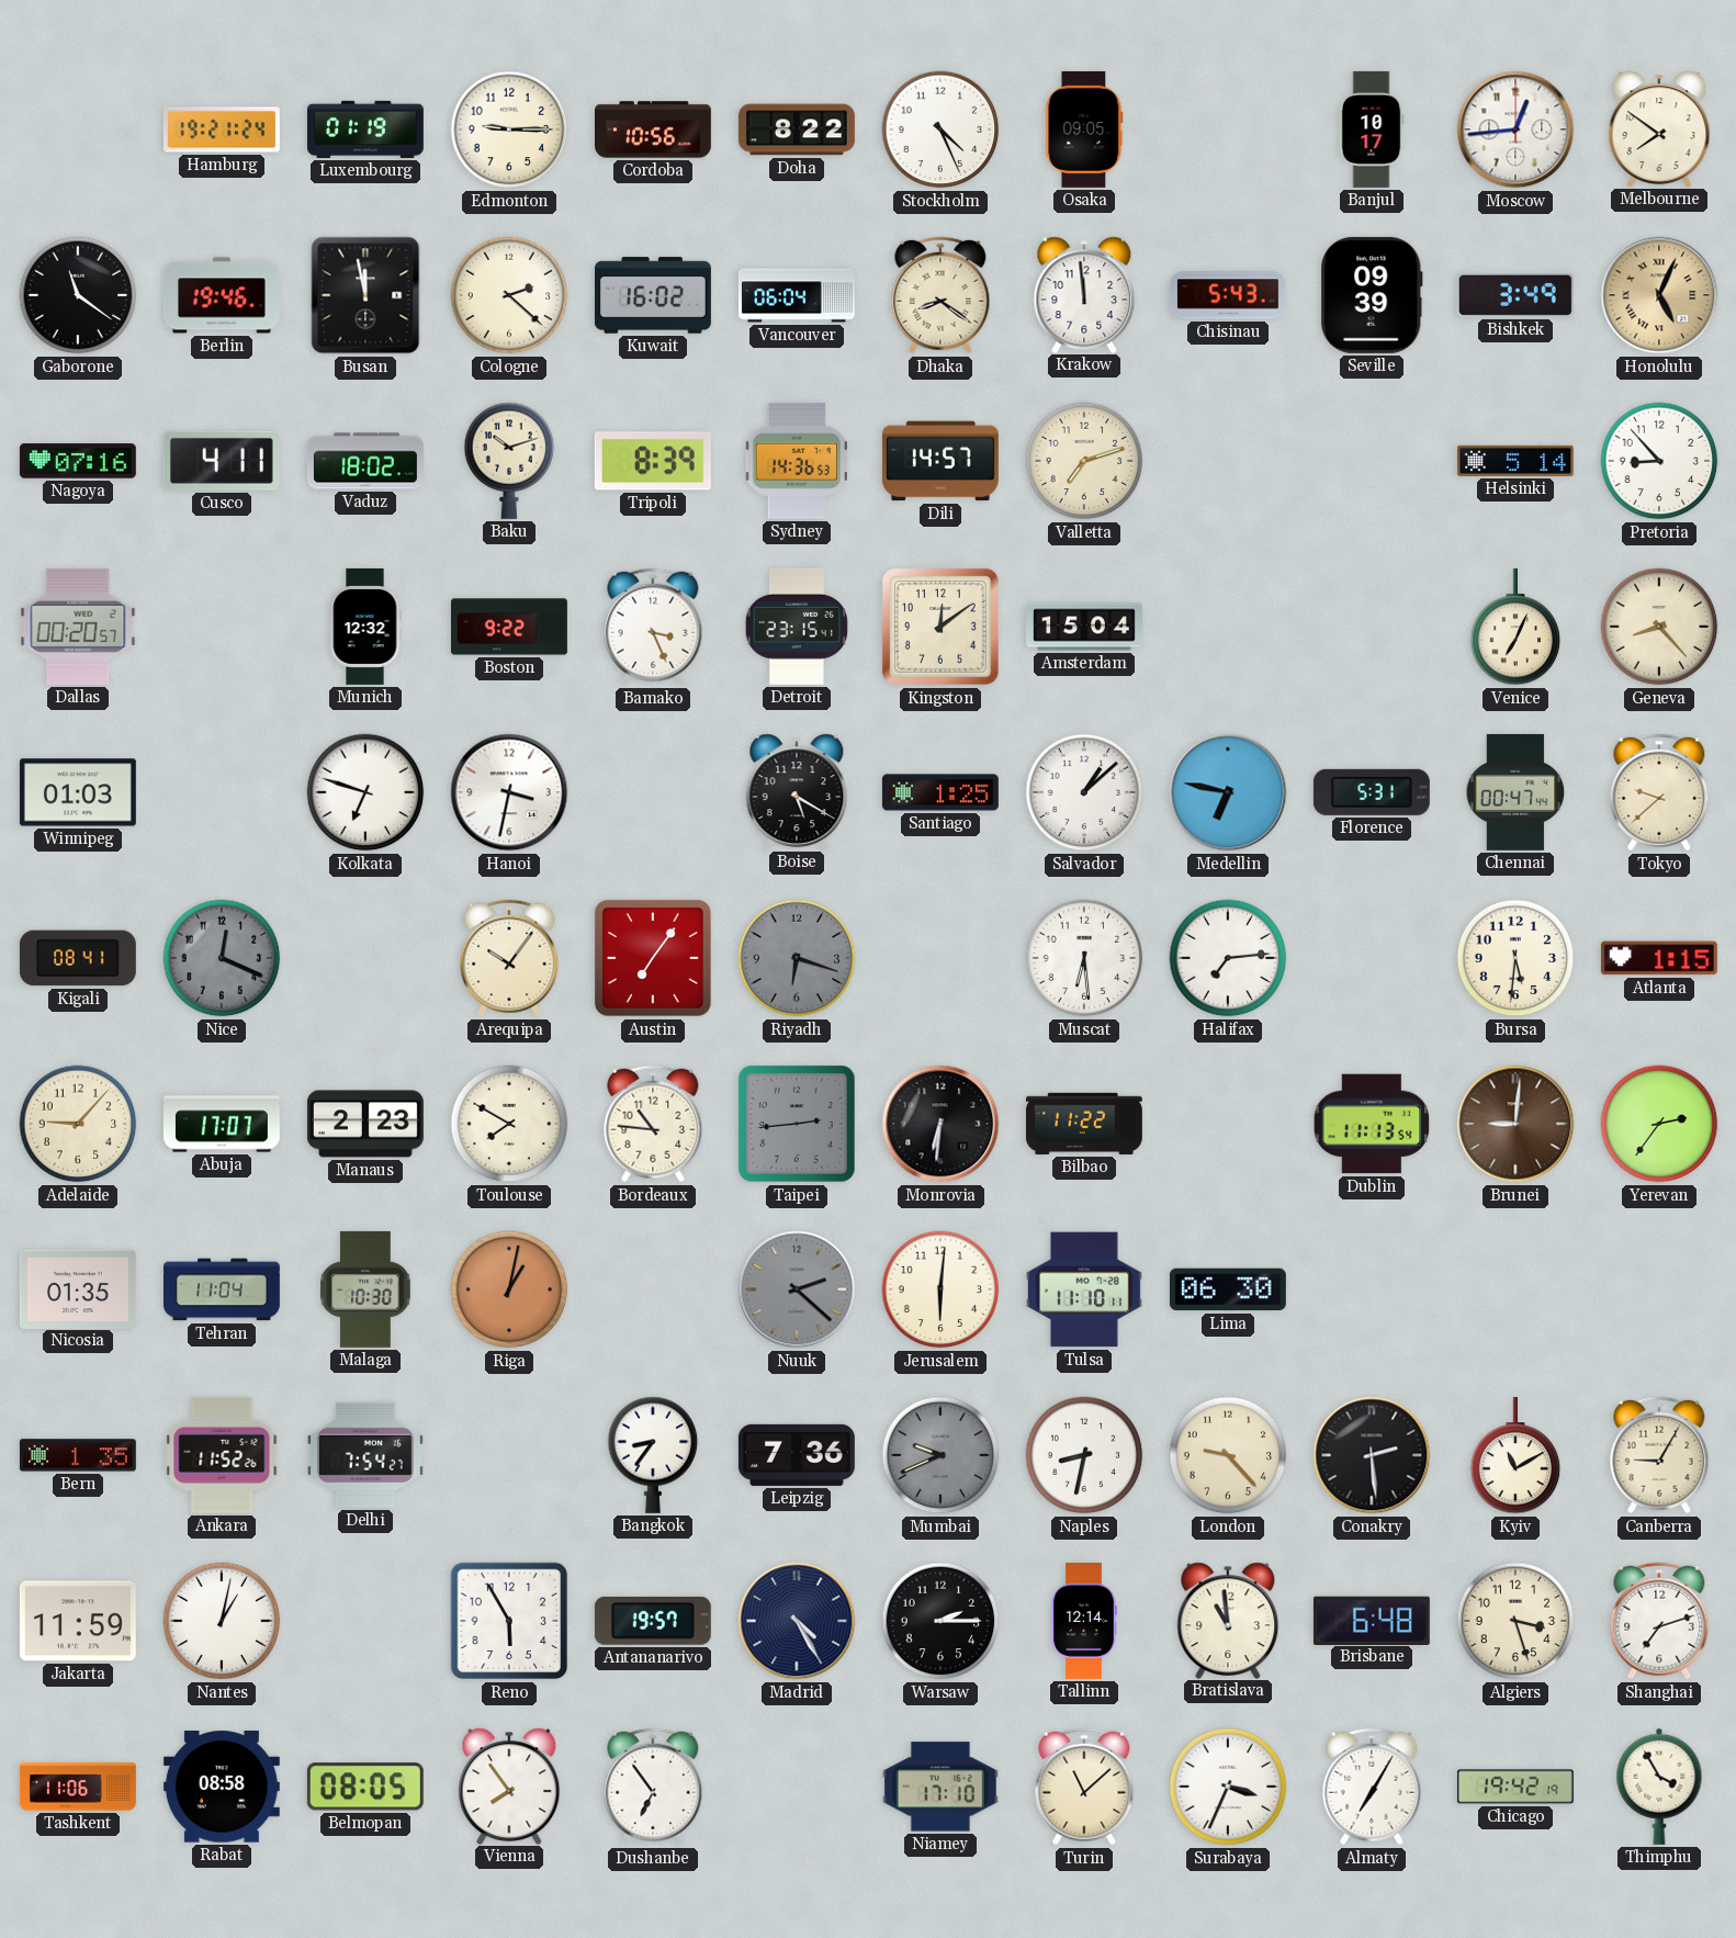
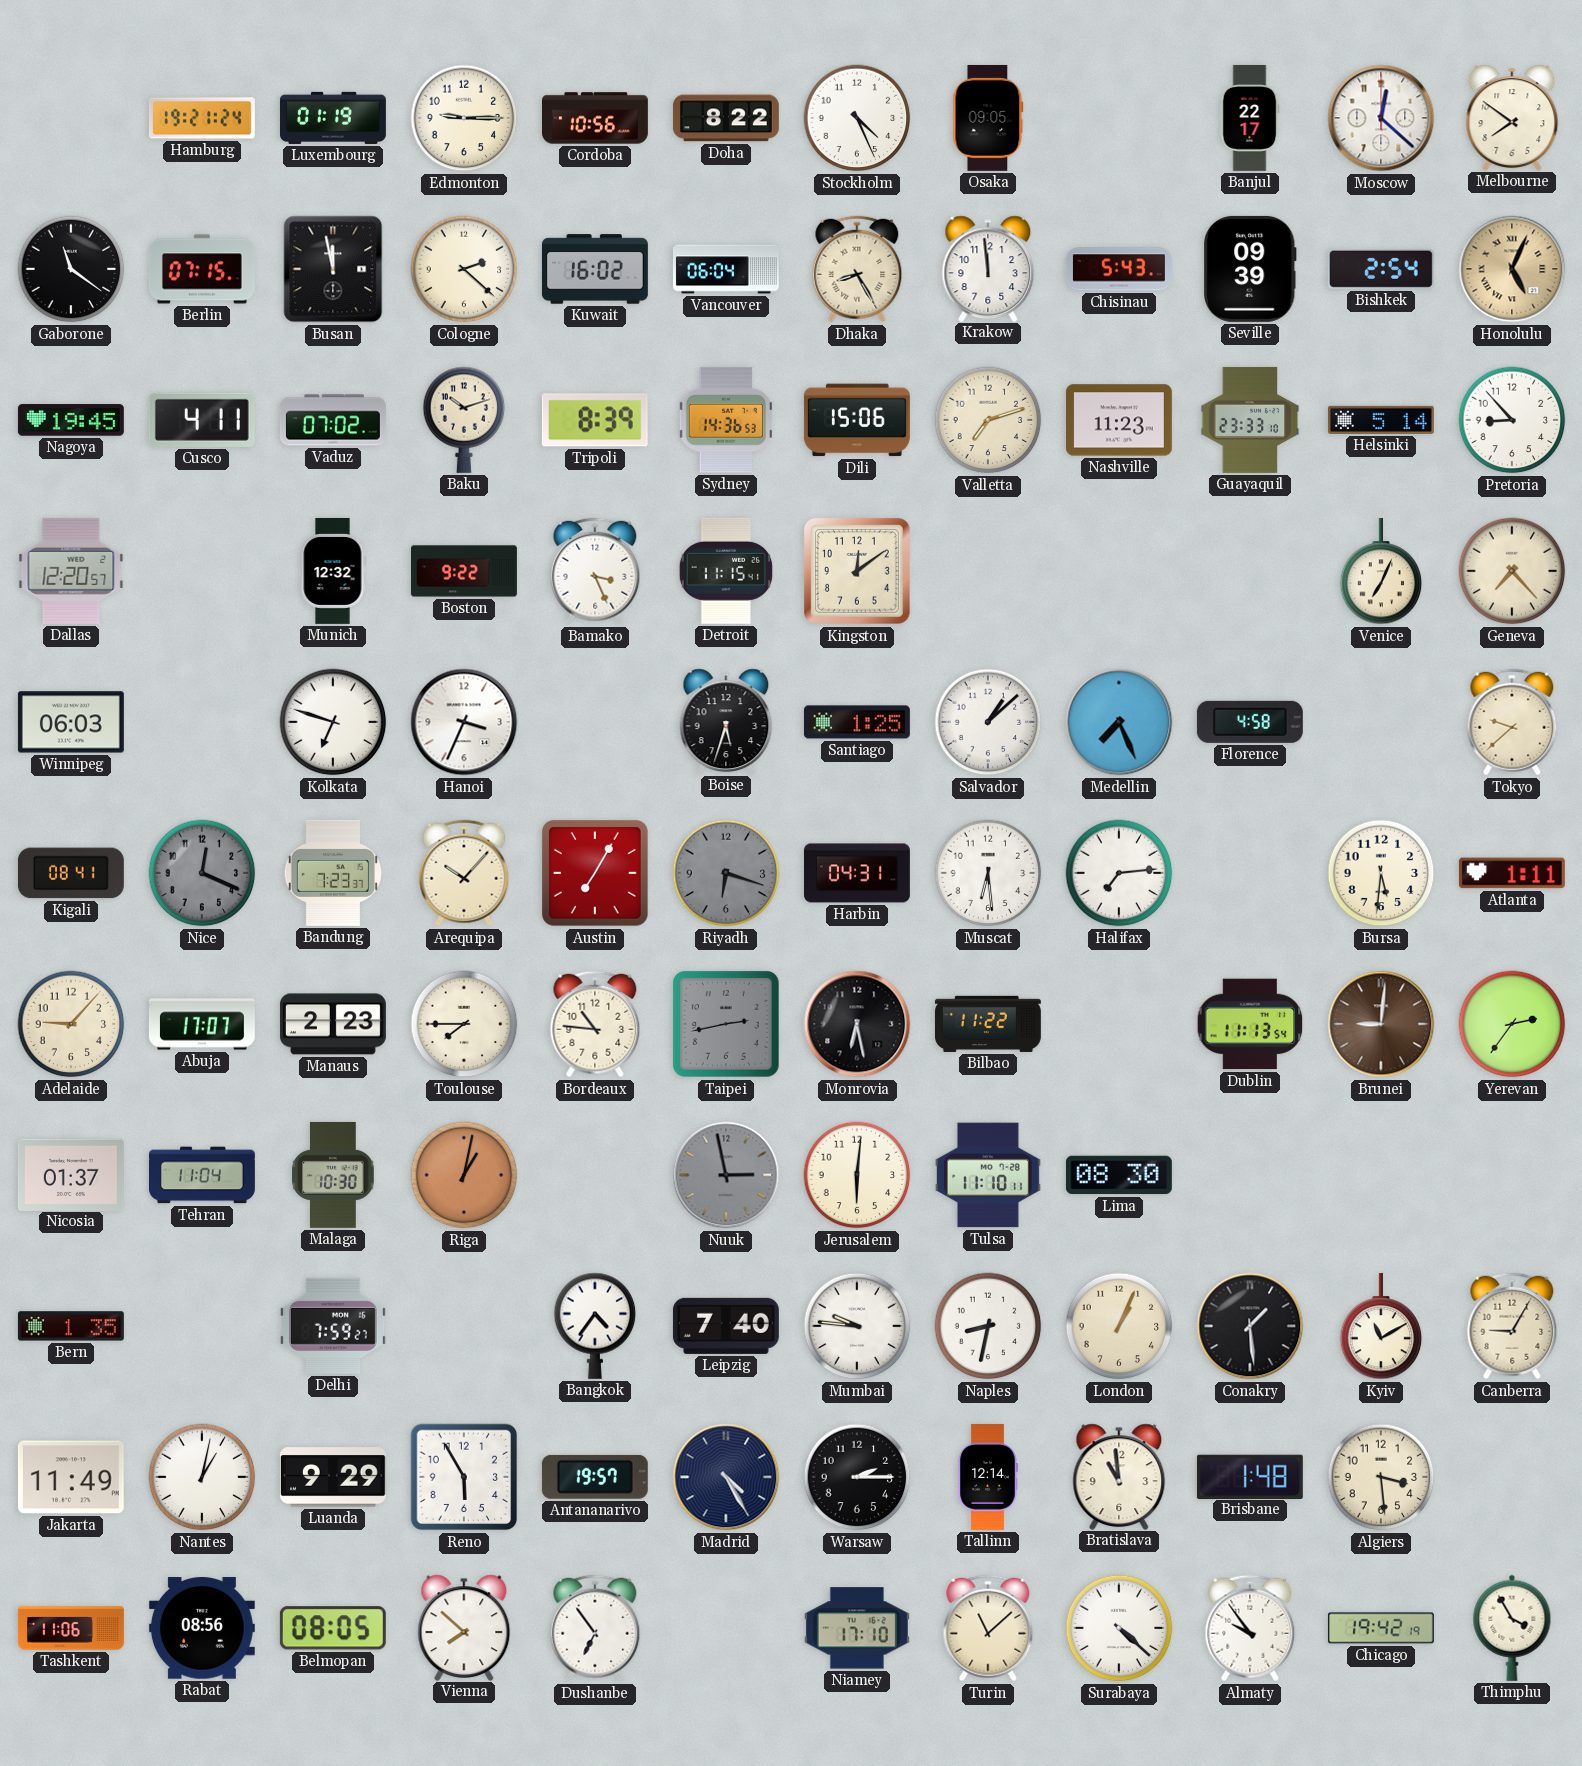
Banjul: 10:17 -> 22:17 (1250, 118)
Moscow: 12:44 -> 12:22 (1381, 118)
Berlin: 19:46 -> 07:15 (202, 269)
Dhaka: 8:21 -> 8:25 (857, 269)
Bishkek: 3:49 -> 2:54 (1381, 269)
Nagoya: 07:16 -> 19:45 (71, 420)
Vaduz: 18:02 -> 07:02 (333, 420)
Dili: 14:57 -> 15:06 (857, 420)
Nashville: none -> 11:23 (1119, 420)
Guayaquil: none -> 23:33 (1250, 420)
Dallas: 00:20 -> 12:20 (71, 571)
Detroit: 23:15 -> 11:15 (726, 571)
Amsterdam: 15:04 -> none (1085, 627)
Geneva: 8:23 -> 7:23 (1512, 571)
Winnipeg: 01:03 -> 06:03 (71, 722)
Hanoi: 3:32 -> 3:34 (464, 722)
Boise: 5:20 -> 5:33 (726, 721)
Medellin: 6:47 -> 7:26 (1119, 722)
Florence: 5:31 -> 4:58 (1250, 722)
Chennai: 00:47 -> none (1515, 792)
Bandung: none -> 7:23 (333, 873)
Arequipa: 10:06 -> 10:07 (464, 873)
Austin: 7:06 -> 7:05 (595, 873)
Harbin: none -> 04:31 (858, 873)
Atlanta: 1:15 -> 1:11 (1512, 873)
Toulouse: 7:50 -> 7:45 (464, 1024)
Taipei: 2:44 -> 2:43 (726, 1024)
Monrovia: 6:31 -> 6:28 (857, 1024)
Nicosia: 01:35 -> 01:37 (71, 1174)
Nuuk: 2:22 -> 2:58 (726, 1175)
Lima: 06:30 -> 08:30 (1119, 1175)
Ankara: 11:52 -> none (222, 1455)
Delhi: 7:54 -> 7:59 (333, 1326)
Bangkok: 8:36 -> 4:36 (595, 1326)
Leipzig: 7:36 -> 7:40 (726, 1326)
Mumbai: 9:41 -> 9:46 (857, 1326)
Mumbai dial: grey -> white (857, 1326)
London: 9:23 -> 1:04 (1119, 1326)
Conakry: 2:29 -> 1:29 (1250, 1326)
Jakarta: 11:59 -> 11:49 (71, 1477)
Luanda: none -> 9:29 (333, 1477)
Brisbane: 6:48 -> 1:48 (1250, 1476)
Algiers: 3:27 -> 3:29 (1381, 1477)
Shanghai: 7:12 -> none (1659, 1621)
Rabat: 08:58 -> 08:56 (202, 1628)
Vienna: 7:54 -> 7:52 (464, 1627)
Surabaya: 3:34 -> 4:22 (1119, 1628)
Almaty: 7:05 -> 9:54 (1250, 1628)
